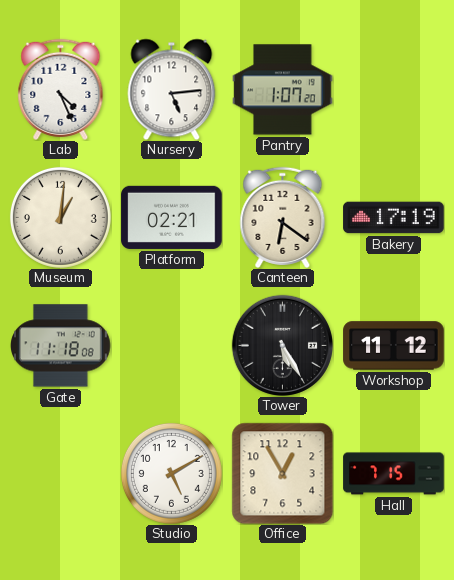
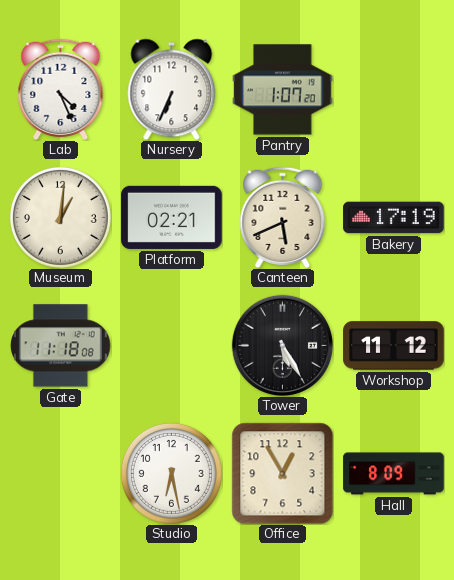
Nursery: 5:14 -> 6:34 (172, 89)
Canteen: 6:21 -> 5:41 (283, 217)
Studio: 5:10 -> 6:28 (171, 473)
Hall: 7:15 -> 8:09 (394, 474)
